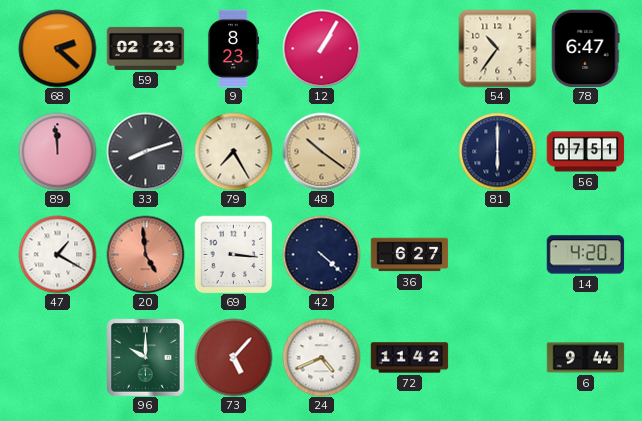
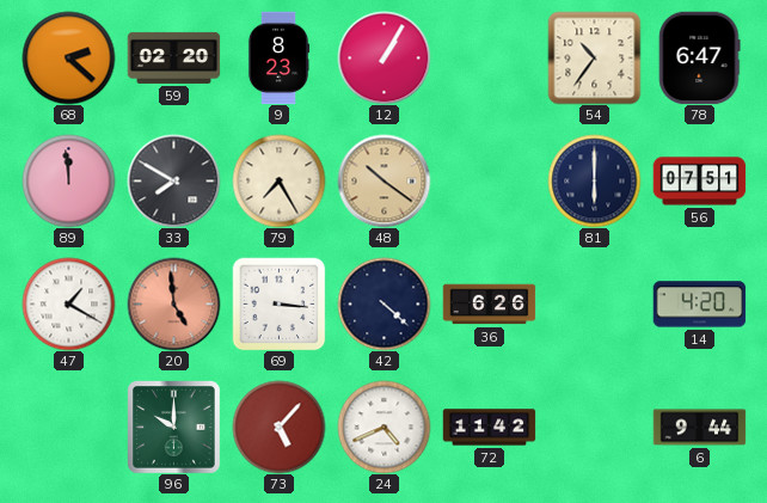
59: 02:23 -> 02:20 (173, 57)
33: 8:12 -> 7:50 (173, 180)
36: 6:27 -> 6:26 (489, 305)
